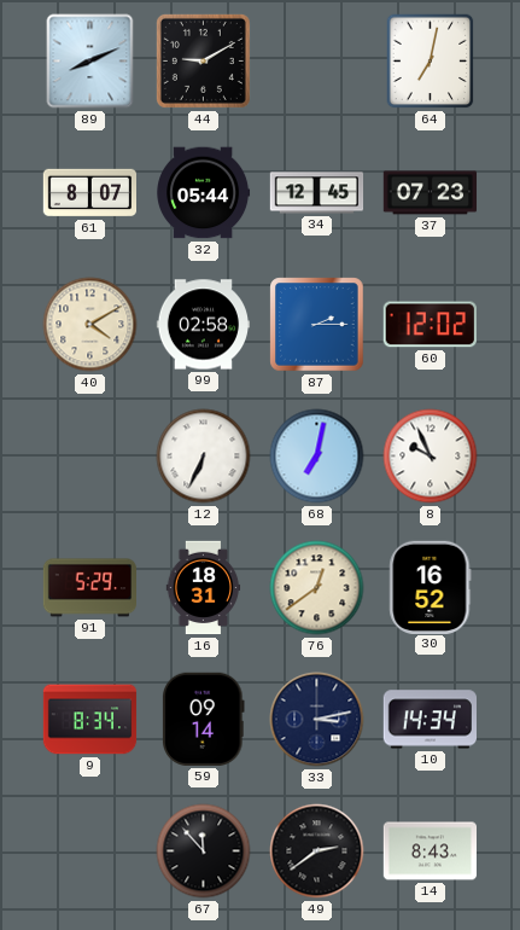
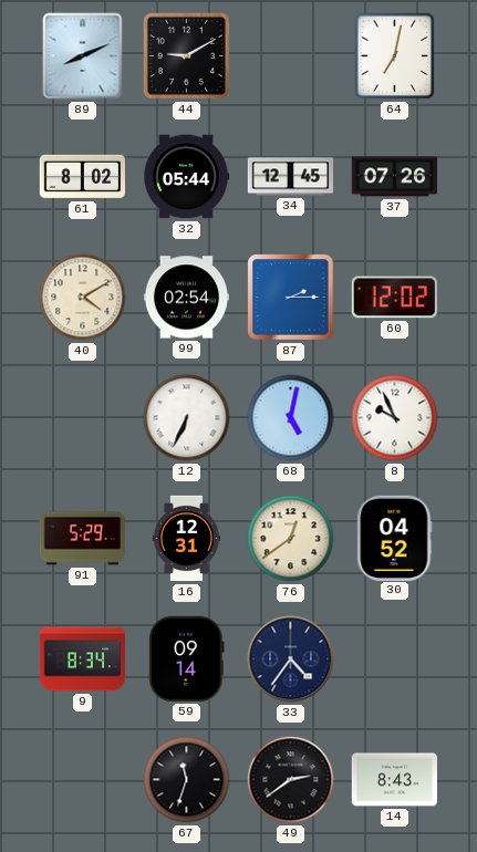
61: 8:07 -> 8:02 (83, 177)
37: 07:23 -> 07:26 (395, 177)
99: 02:58 -> 02:54 (186, 298)
68: 7:02 -> 5:02 (291, 418)
16: 18:31 -> 12:31 (187, 539)
30: 16:52 -> 04:52 (395, 538)
33: 3:13 -> 4:36 (291, 659)
10: 14:34 -> none (430, 720)
67: 11:53 -> 11:33 (187, 780)
